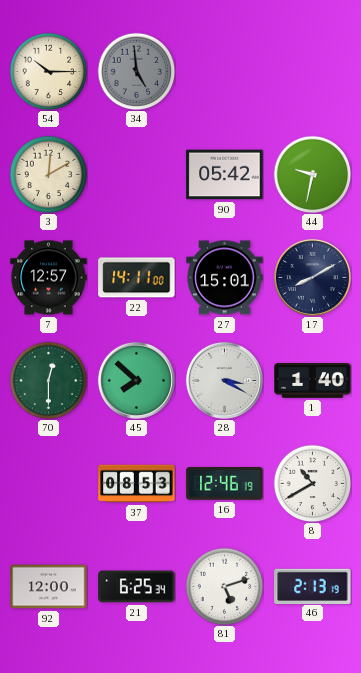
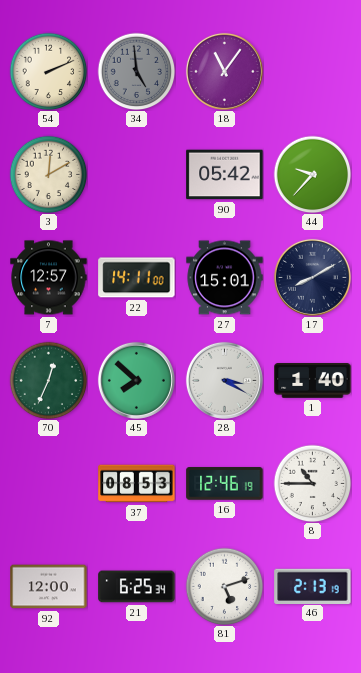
54: 10:15 -> 2:11 (48, 71)
18: none -> 11:06 (224, 71)
44: 9:32 -> 9:37 (312, 174)
70: 12:30 -> 12:34 (48, 380)
8: 10:40 -> 10:45 (312, 483)
